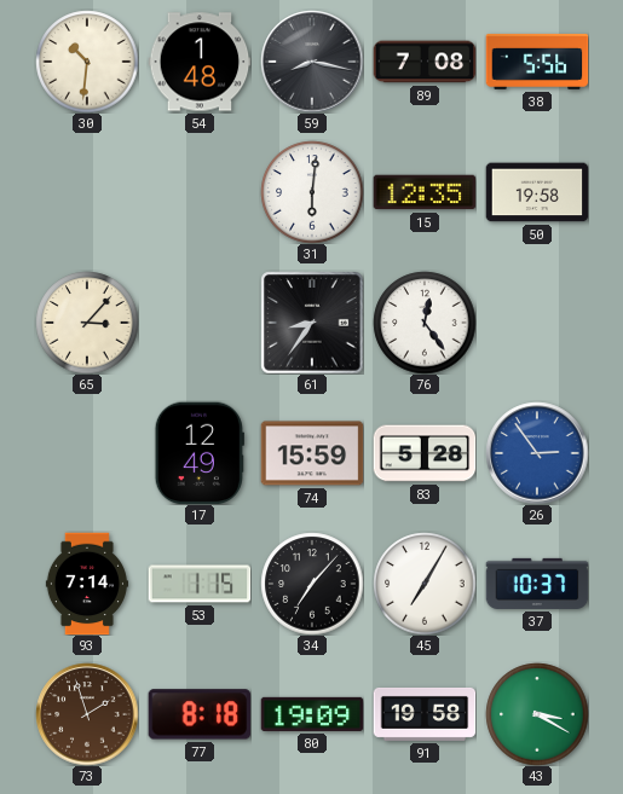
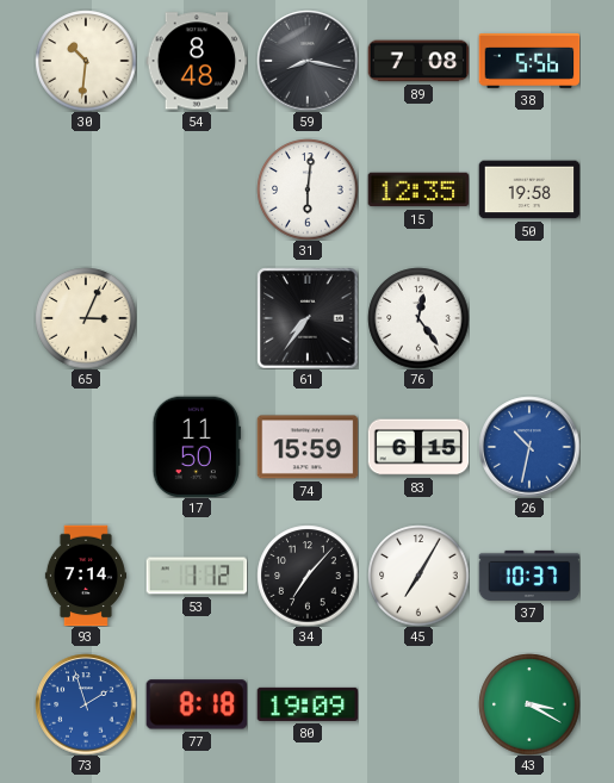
54: 1:48 -> 8:48 (197, 61)
65: 3:07 -> 3:04 (86, 318)
61: 8:36 -> 7:36 (308, 318)
17: 12:49 -> 11:50 (197, 447)
83: 5:28 -> 6:15 (418, 447)
26: 2:54 -> 10:32 (529, 447)
53: 1:15 -> 1:12 (197, 576)
73 dial: brown -> blue (86, 704)
91: 19:58 -> none (425, 714)
